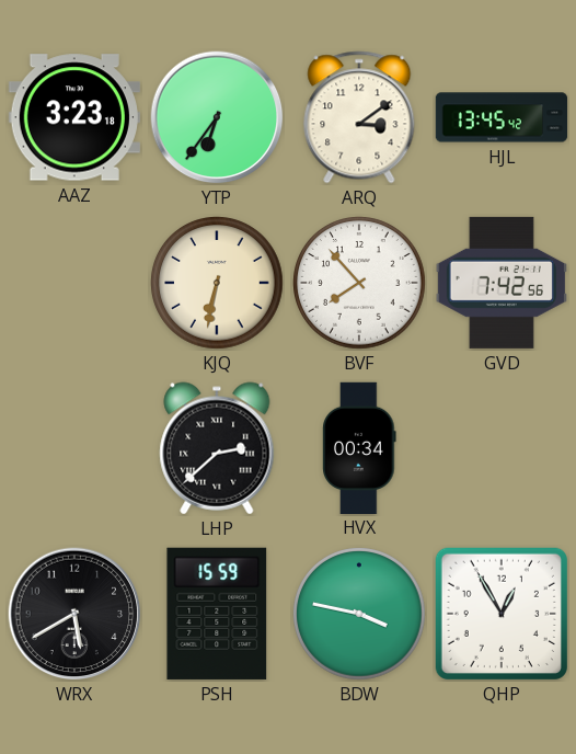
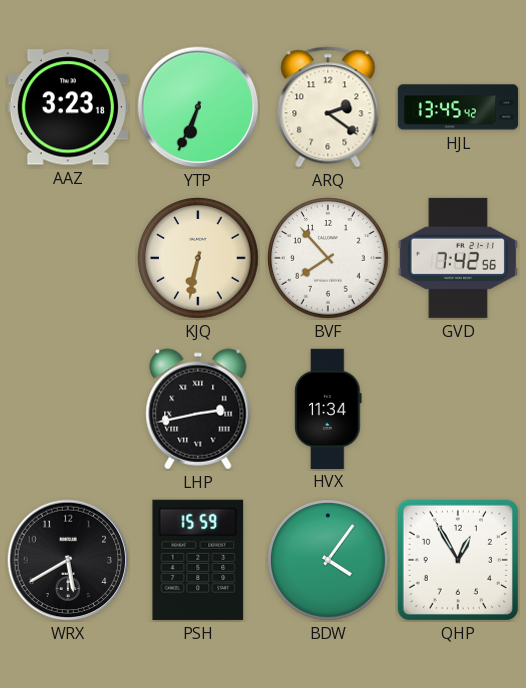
YTP: 6:36 -> 6:34 (198, 107)
ARQ: 3:09 -> 2:21 (328, 107)
LHP: 2:38 -> 2:43 (198, 409)
HVX: 00:34 -> 11:34 (328, 408)
BDW: 3:47 -> 4:06 (329, 561)
